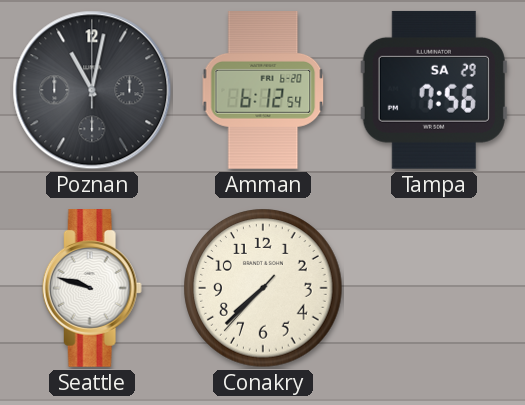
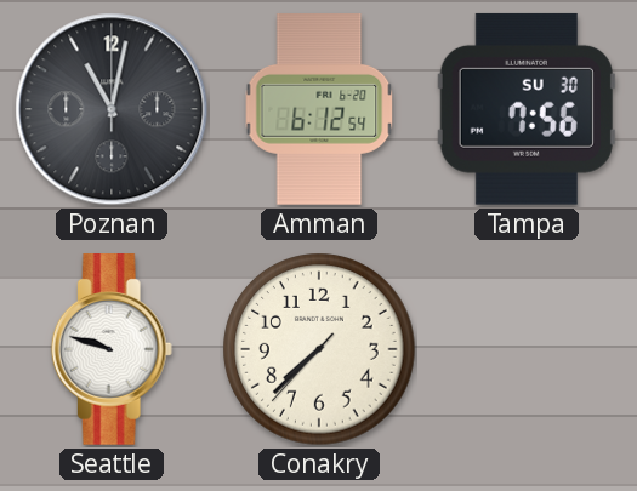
Tampa date: SA 29 -> SU 30 (527, 109)
